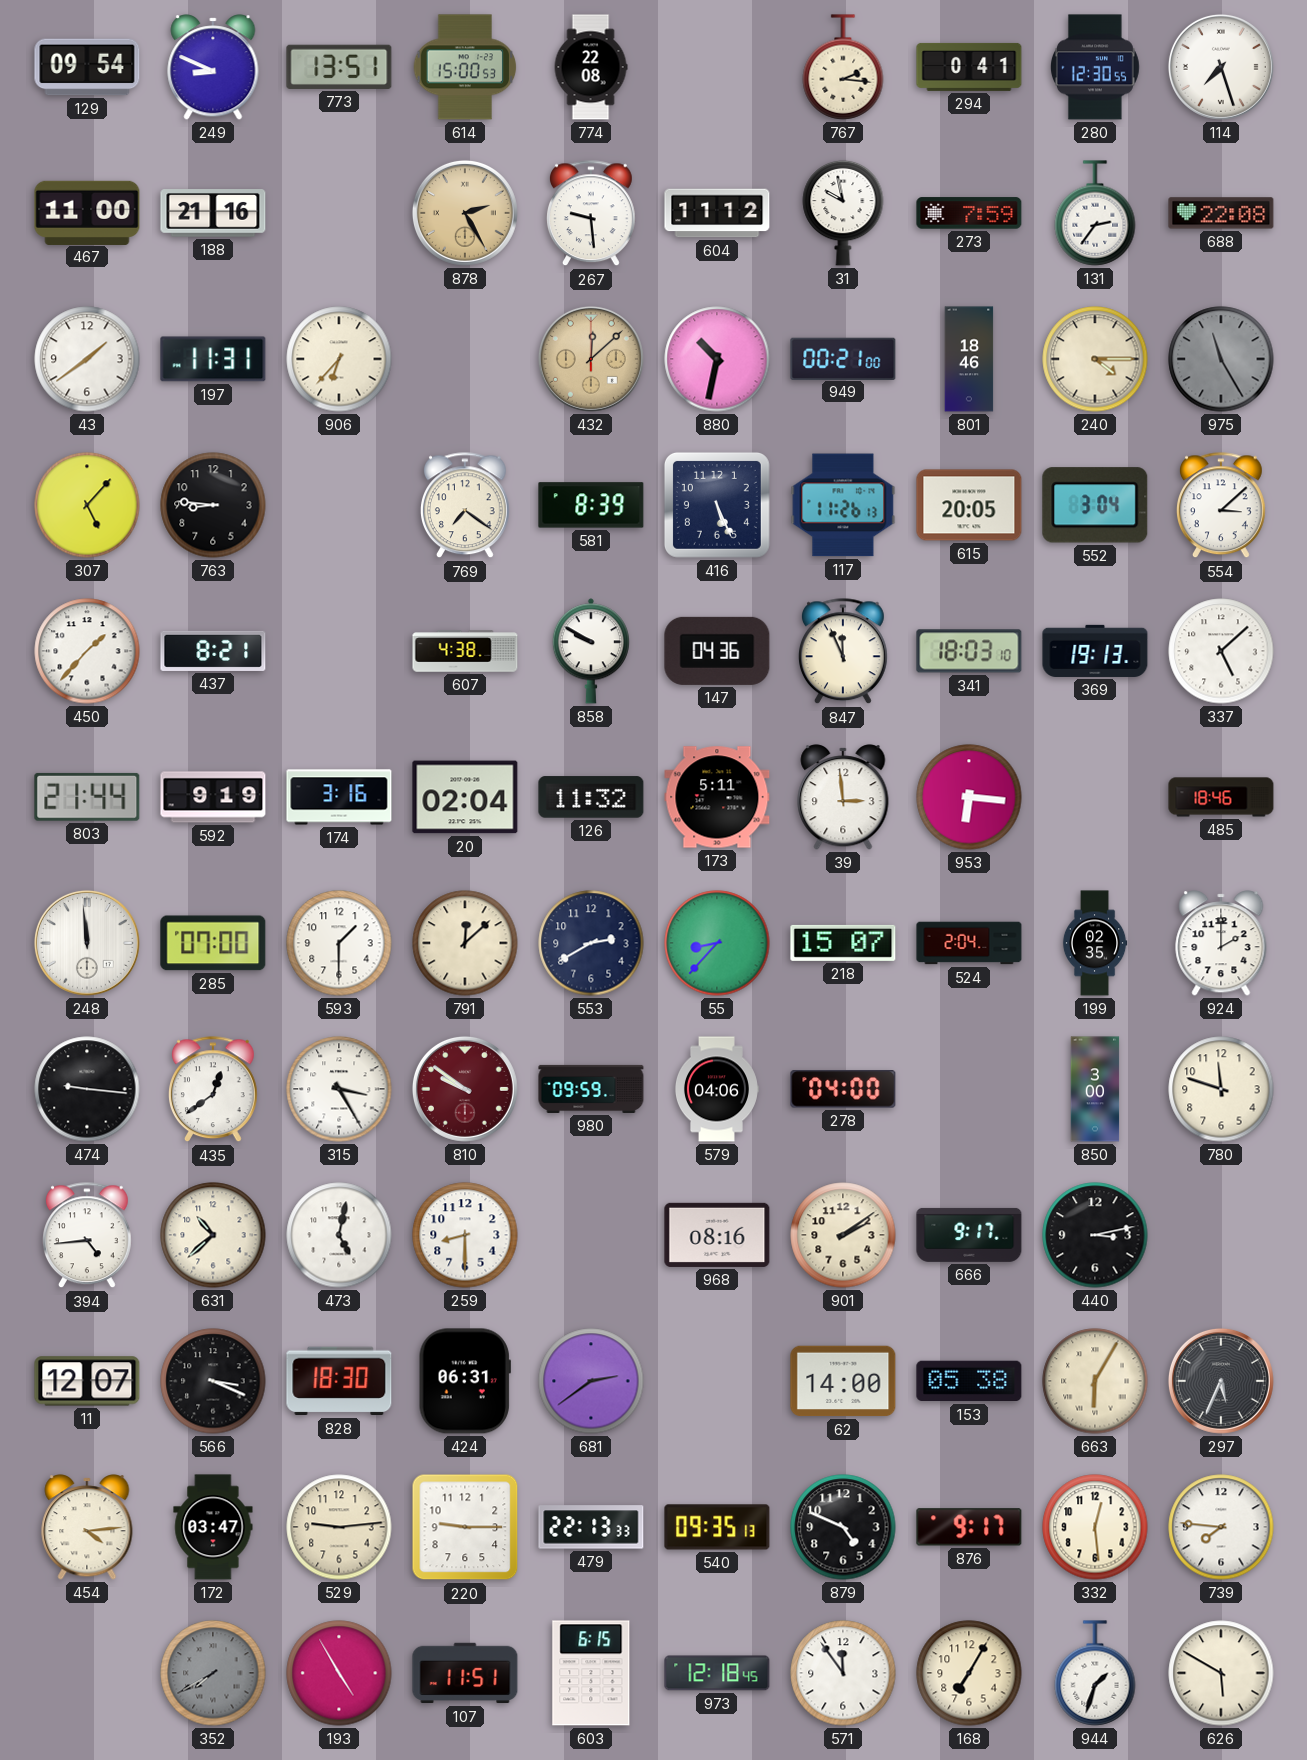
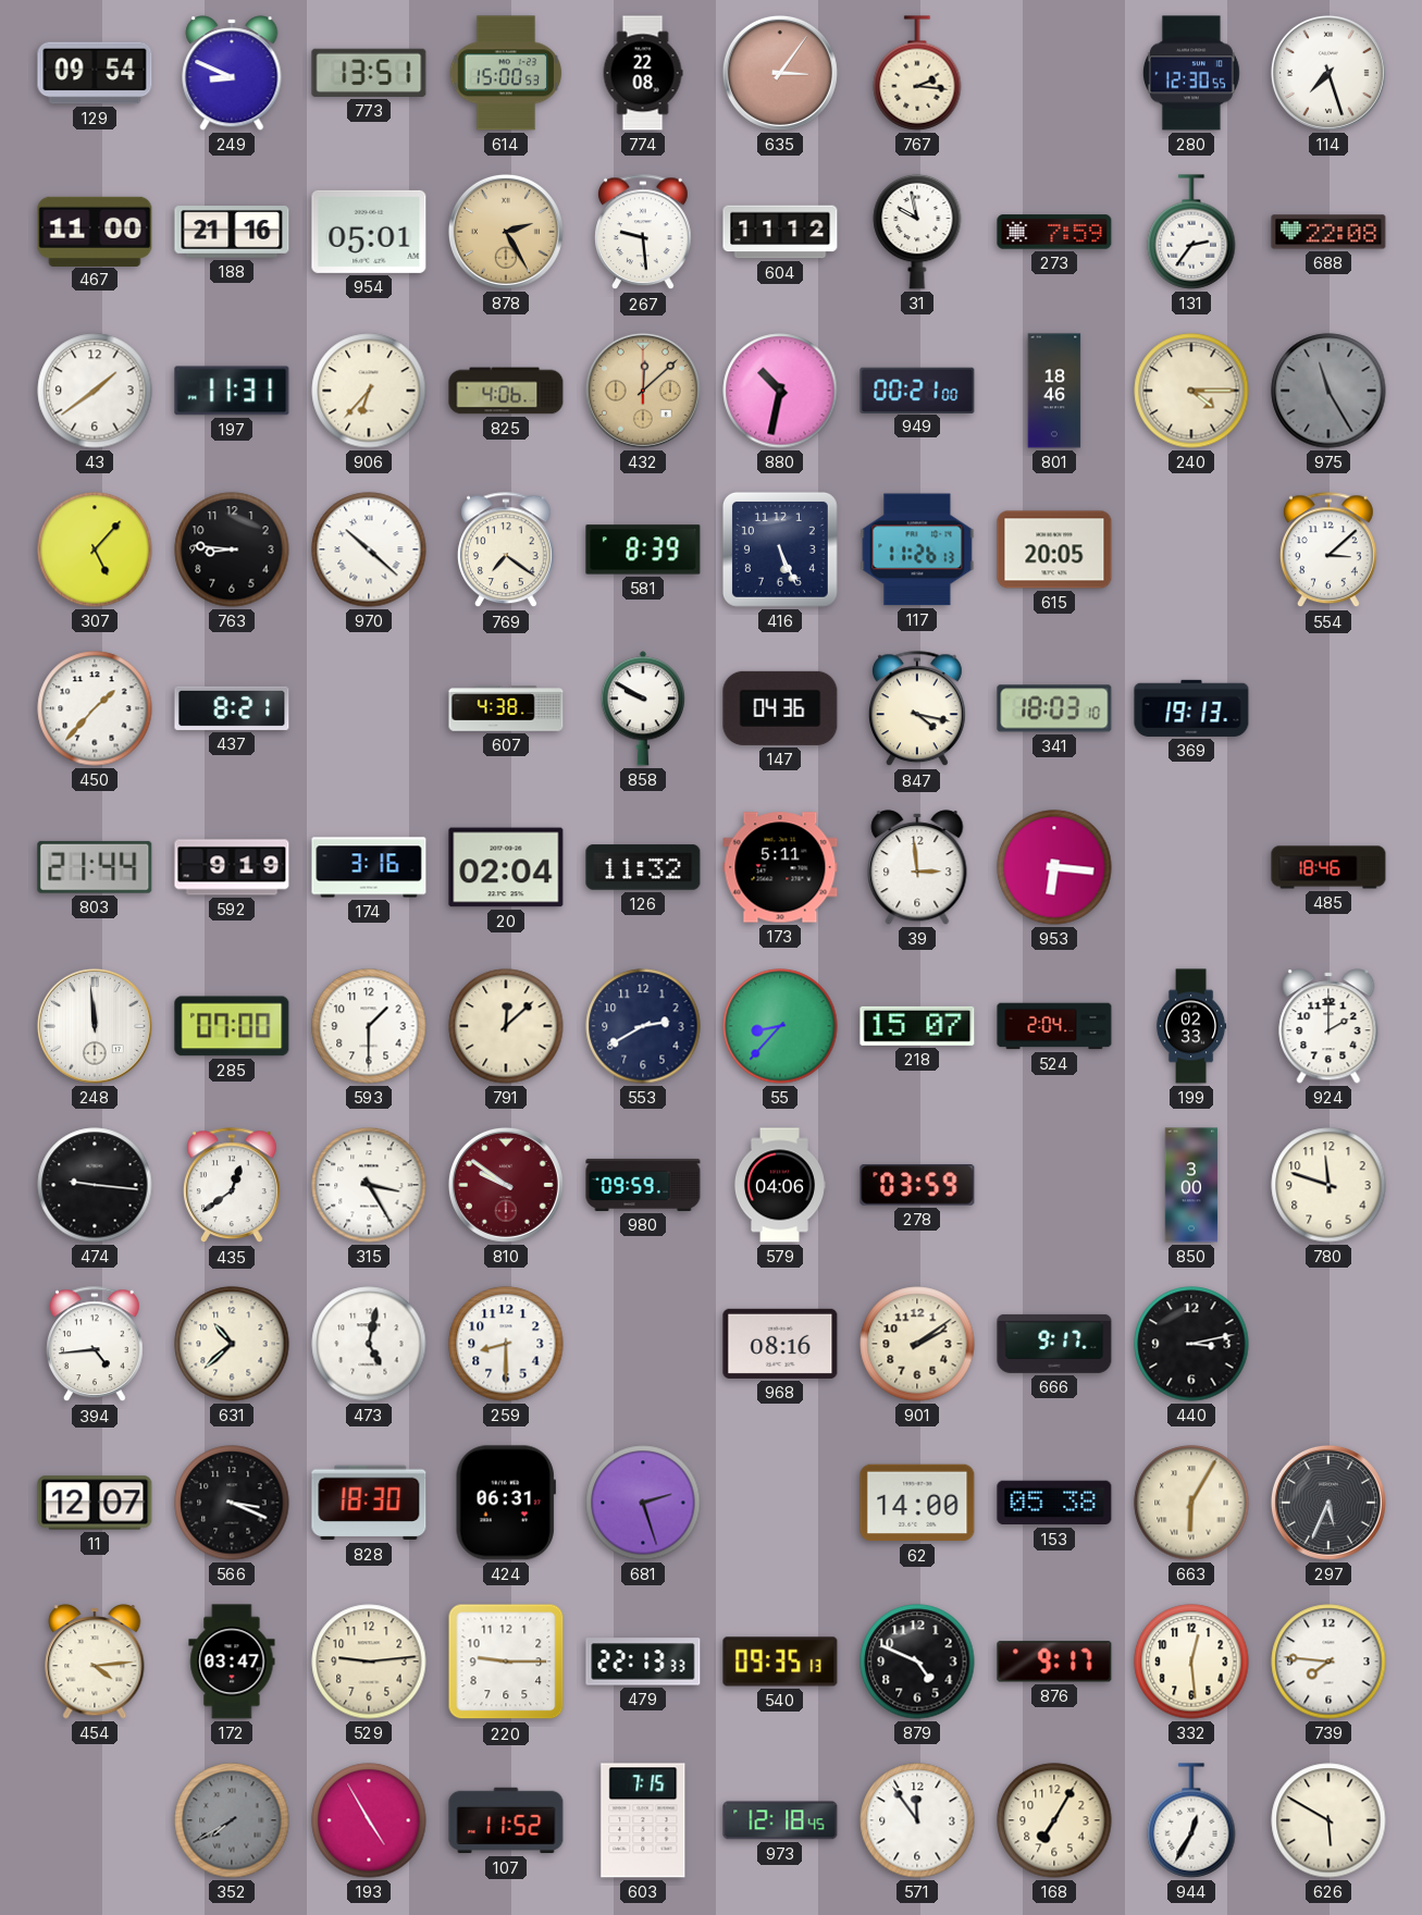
635: none -> 3:06 (780, 73)
294: 0:41 -> none (969, 67)
954: none -> 05:01 (369, 232)
825: none -> 4:06 (506, 391)
970: none -> 10:22 (369, 549)
552: 3:04 -> none (1095, 505)
847: 11:56 -> 4:17 (917, 709)
337: 5:08 -> none (1221, 651)
199: 02:35 -> 02:33 (1191, 1026)
278: 04:00 -> 03:59 (917, 1185)
681: 2:39 -> 2:27 (643, 1503)
107: 11:51 -> 11:52 (506, 1820)
603: 6:15 -> 7:15 (643, 1820)
944: 1:33 -> 12:35 (1191, 1820)
